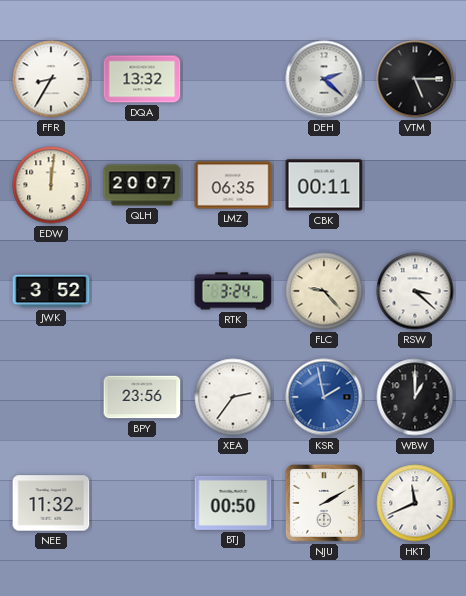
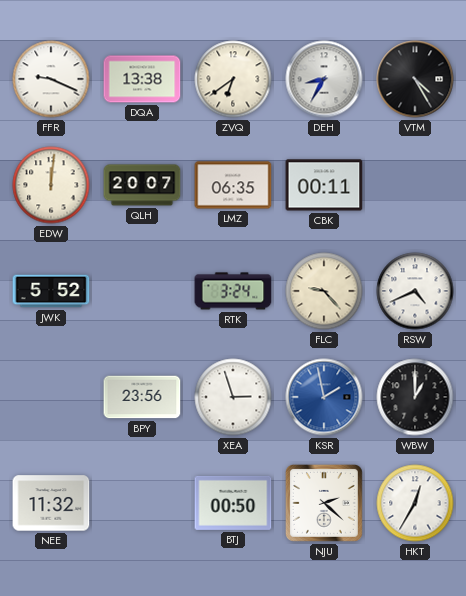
FFR: 8:35 -> 9:19 (51, 79)
DQA: 13:32 -> 13:38 (142, 79)
ZVQ: none -> 6:39 (233, 79)
DEH: 2:22 -> 8:35 (324, 79)
VTM: 5:15 -> 4:25 (415, 79)
JWK: 3:52 -> 5:52 (51, 291)
RSW: 3:22 -> 4:41 (415, 291)
XEA: 2:36 -> 2:57 (233, 397)
NJU: 2:10 -> 2:22 (324, 503)
HKT: 11:41 -> 12:35 (415, 503)
